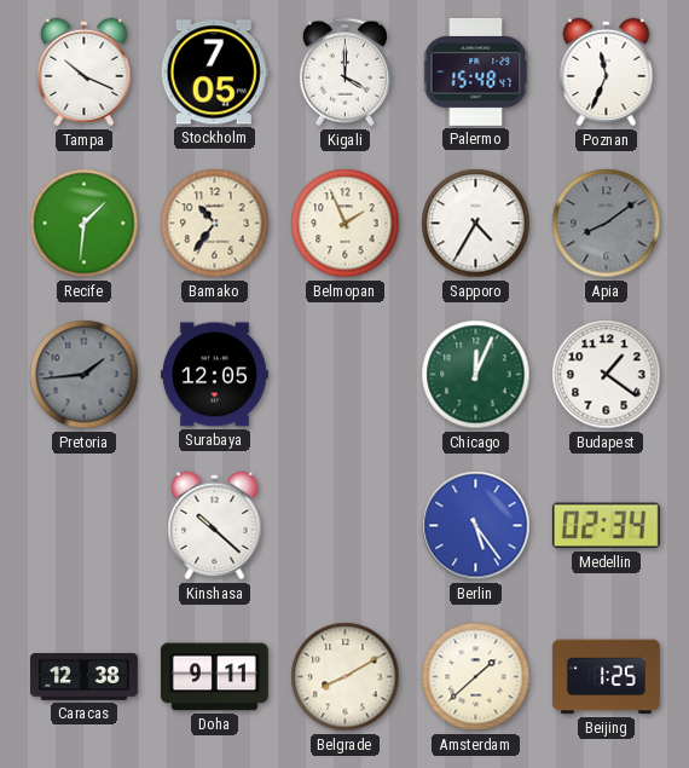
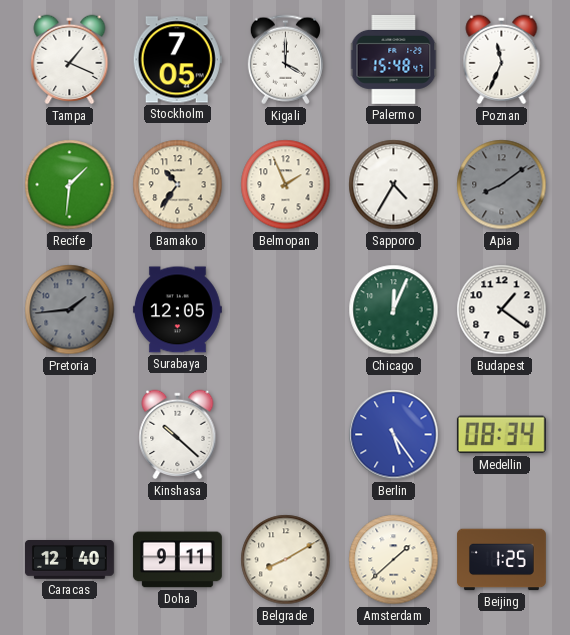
Tampa: 10:19 -> 1:19 (70, 60)
Medellin: 02:34 -> 08:34 (501, 435)
Caracas: 12:38 -> 12:40 (69, 560)
